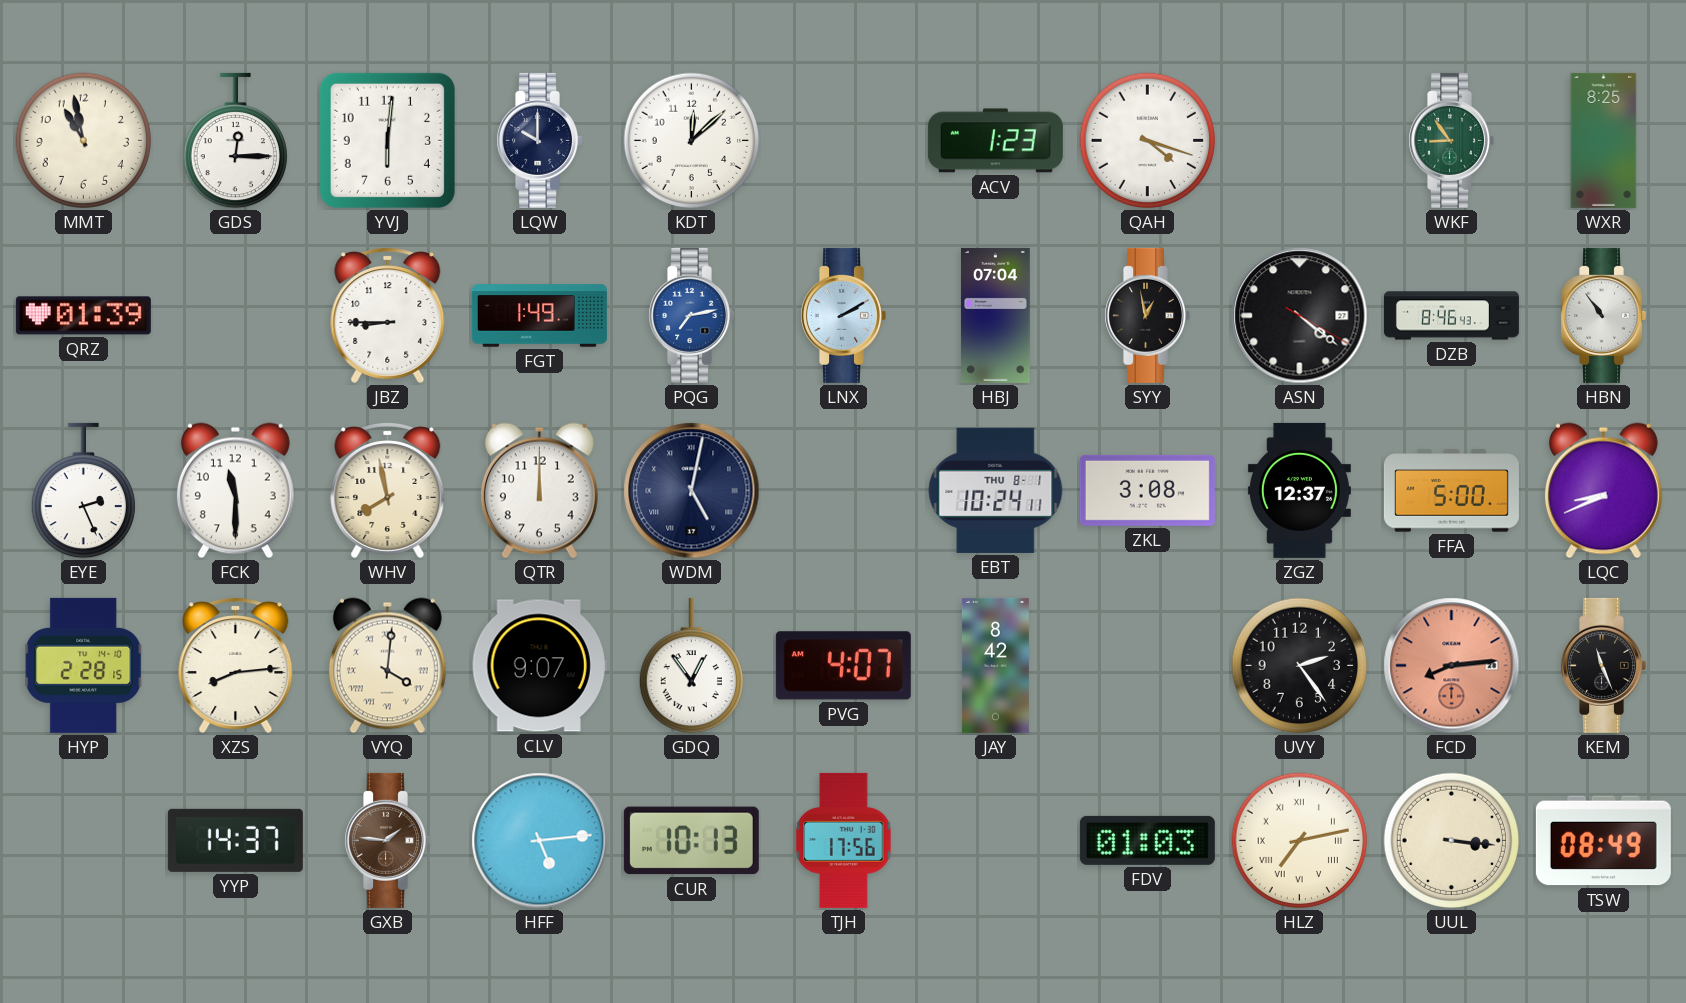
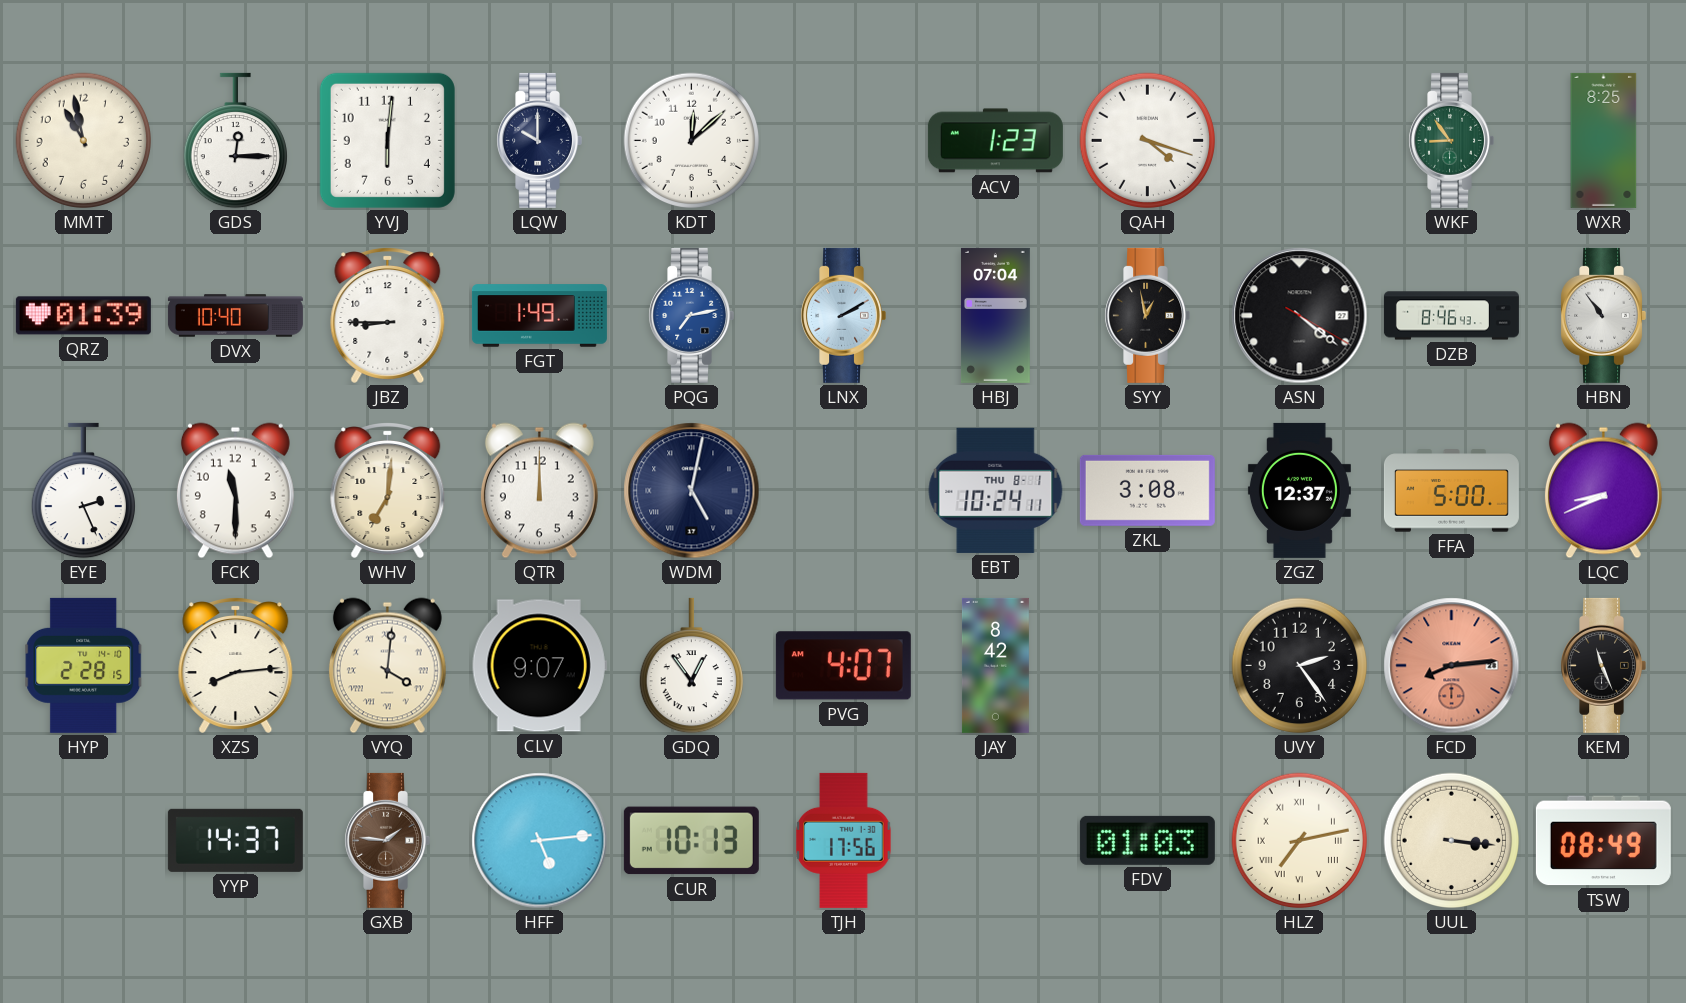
DVX: none -> 10:40 (235, 316)
WHV: 7:58 -> 7:01 (388, 490)
